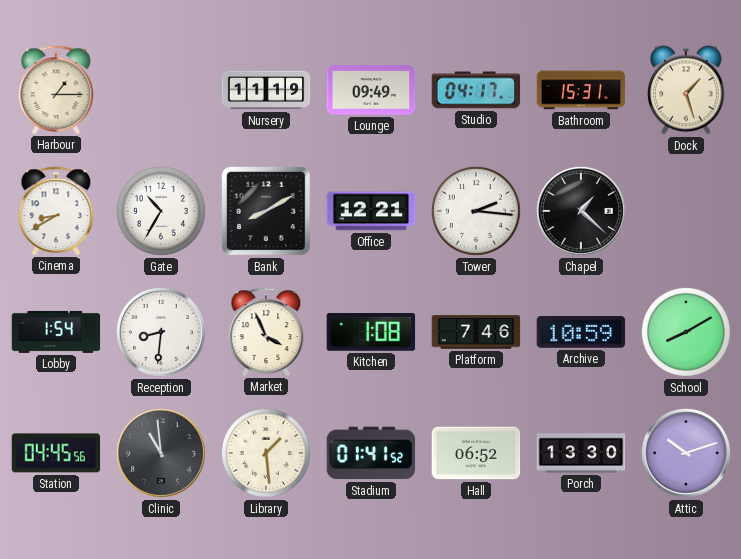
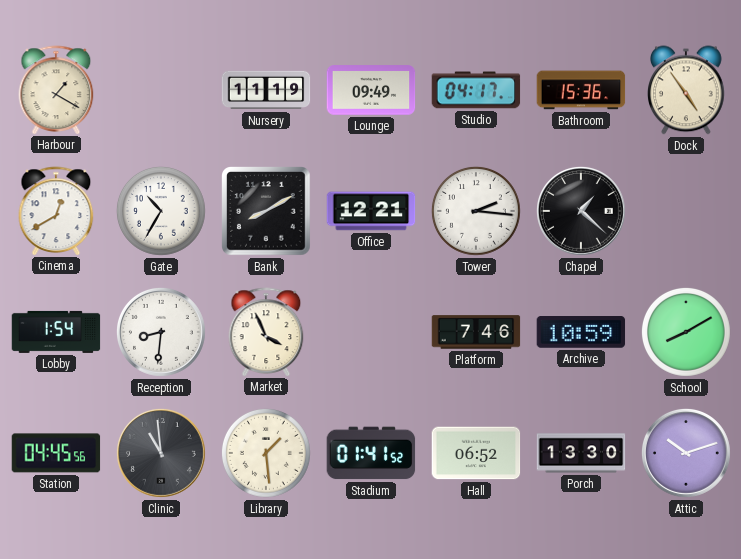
Harbour: 1:15 -> 1:20 (56, 90)
Bathroom: 15:31 -> 15:36 (581, 90)
Dock: 1:27 -> 4:54 (687, 90)
Cinema: 8:40 -> 12:40 (56, 211)
Kitchen: 1:08 -> none (371, 332)
